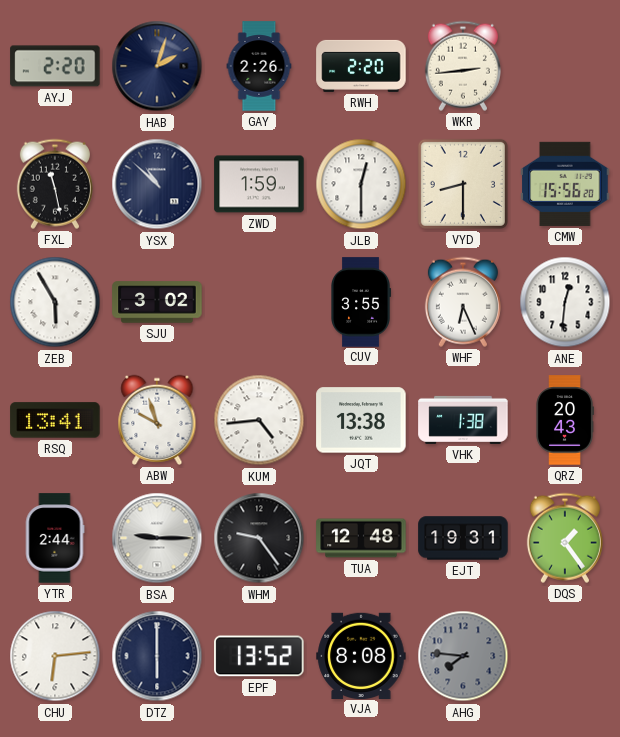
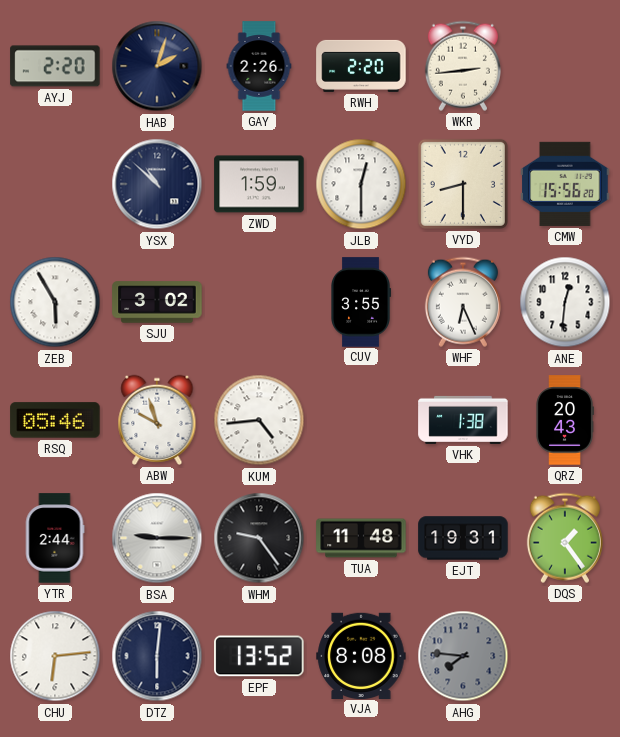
FXL: 11:28 -> none (55, 184)
RSQ: 13:41 -> 05:46 (55, 420)
JQT: 13:38 -> none (361, 420)
TUA: 12:48 -> 11:48 (361, 538)
DTZ: 6:00 -> 6:01 (157, 656)
